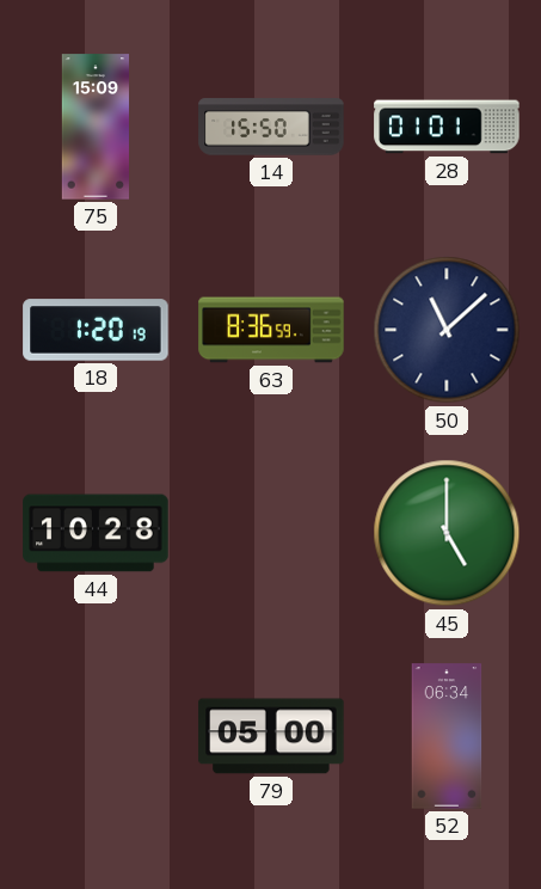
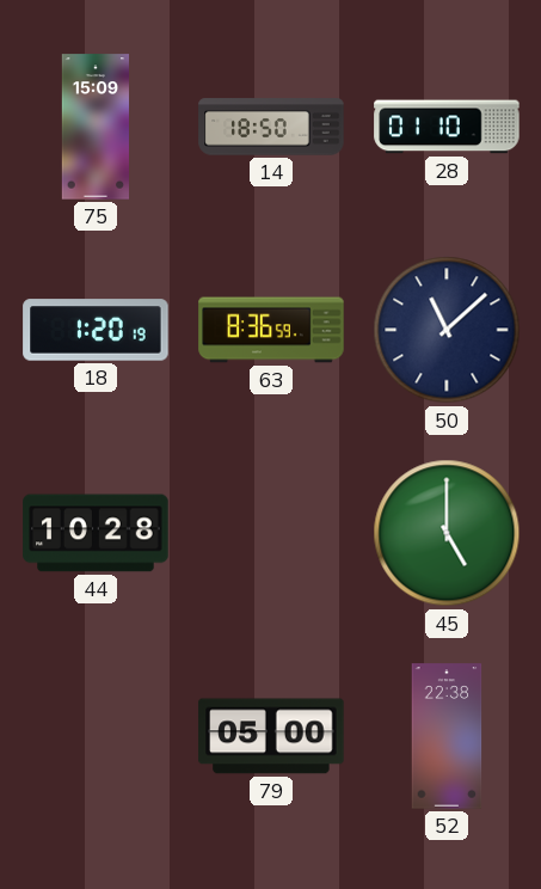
14: 15:50 -> 18:50 (271, 127)
28: 01:01 -> 01:10 (447, 127)
52: 06:34 -> 22:38 (447, 736)
